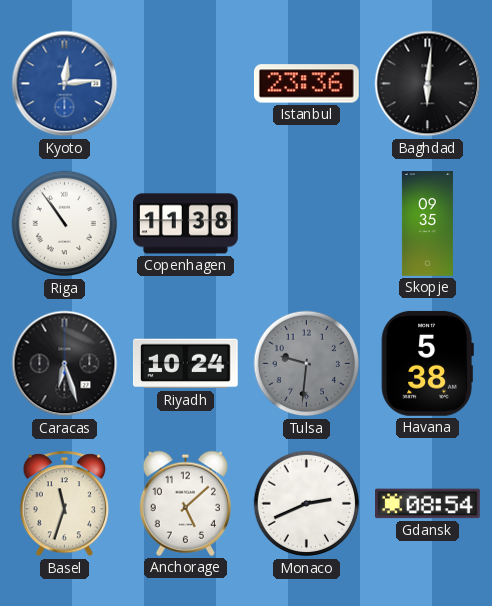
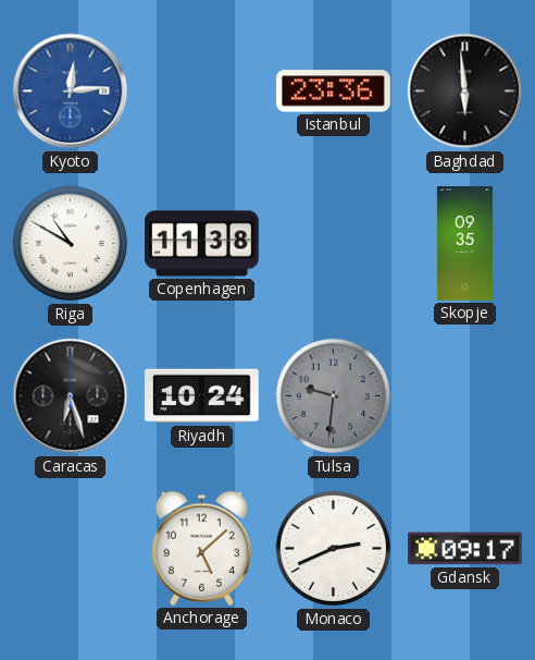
Baghdad: 6:01 -> 5:59 (465, 91)
Riga: 10:54 -> 10:50 (71, 244)
Havana: 5:38 -> none (427, 363)
Basel: 11:33 -> none (65, 504)
Gdansk: 08:54 -> 09:17 (465, 549)
